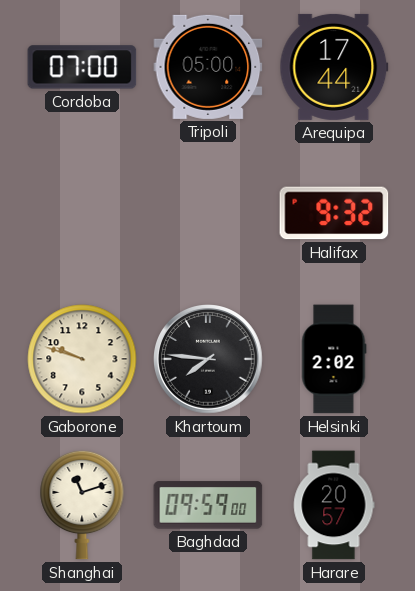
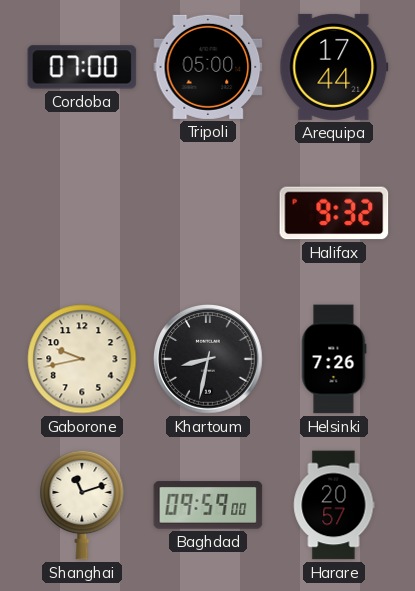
Gaborone: 9:48 -> 9:43 (82, 359)
Khartoum: 7:46 -> 8:32 (209, 360)
Helsinki: 2:02 -> 7:26 (334, 359)
